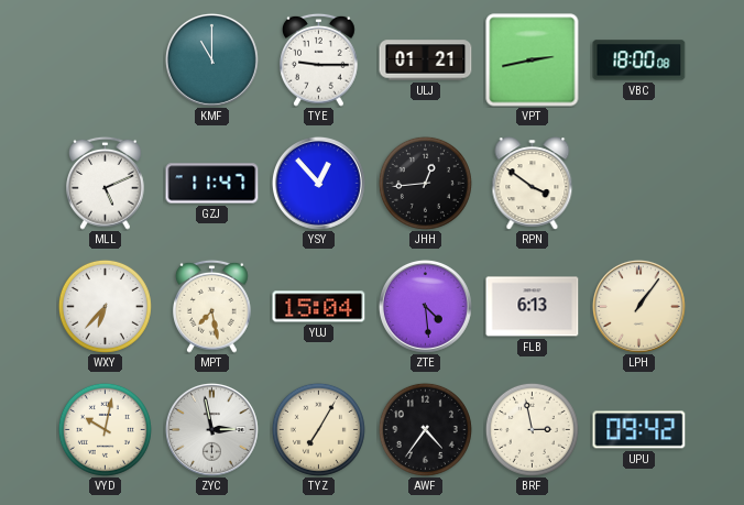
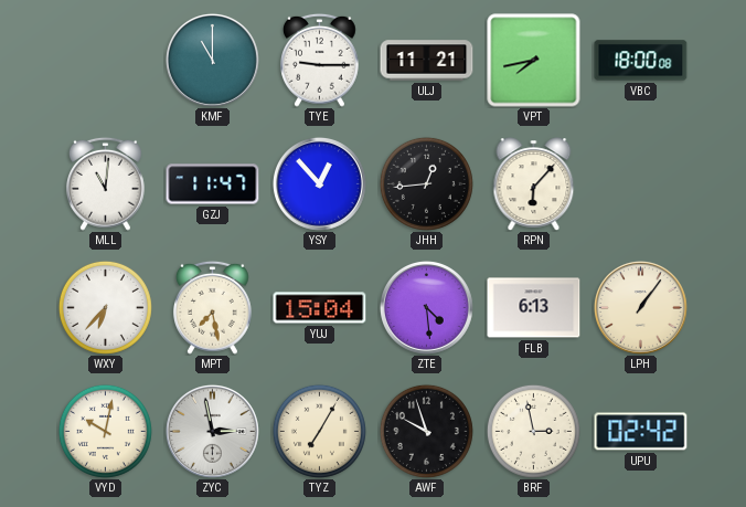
ULJ: 01:21 -> 11:21 (427, 61)
VPT: 2:43 -> 7:43 (534, 61)
MLL: 5:11 -> 11:01 (106, 183)
RPN: 3:51 -> 6:07 (534, 184)
AWF: 4:36 -> 9:57 (426, 431)
UPU: 09:42 -> 02:42 (641, 432)
